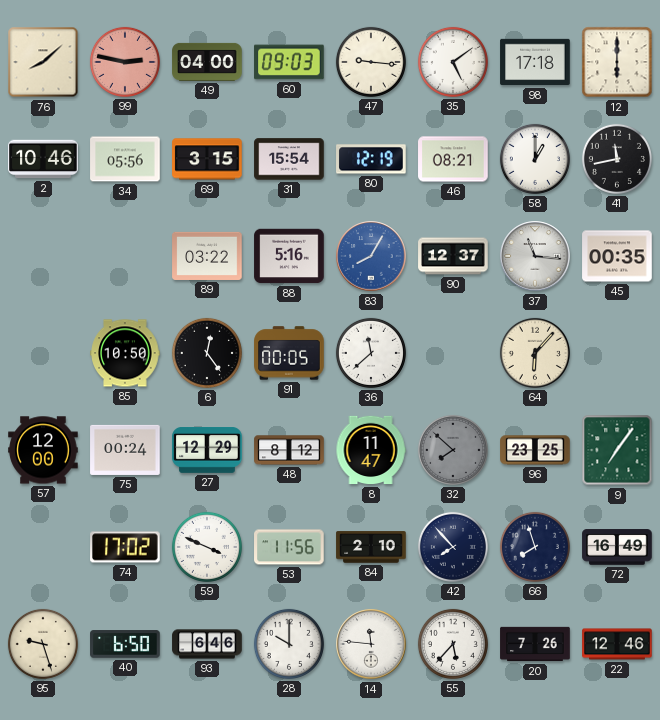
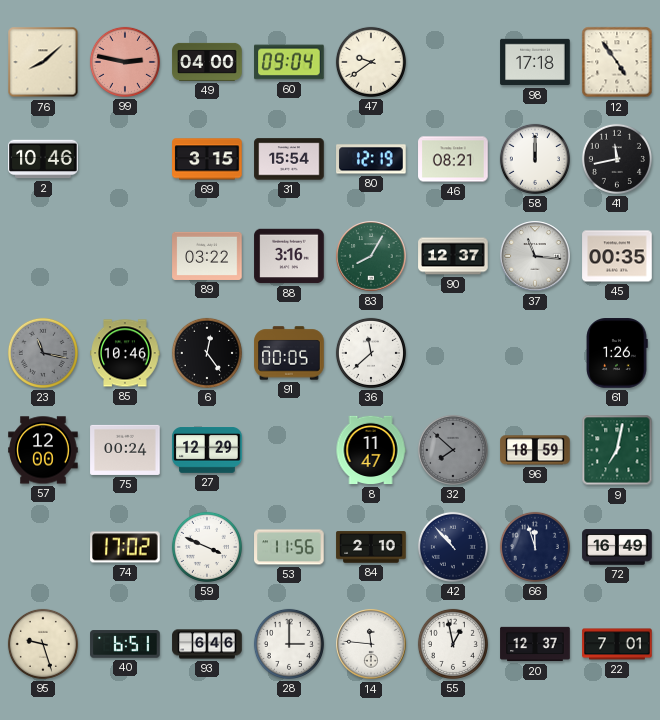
60: 09:03 -> 09:04 (289, 62)
47: 9:16 -> 9:39 (371, 62)
35: 5:09 -> none (453, 62)
12: 6:00 -> 4:54 (617, 62)
34: 05:56 -> none (125, 159)
58: 1:00 -> 12:00 (535, 159)
88: 5:16 -> 3:16 (289, 256)
83 dial: blue -> green (371, 256)
23: none -> 11:17 (43, 353)
85: 10:50 -> 10:46 (125, 353)
64: 6:07 -> none (535, 353)
61: none -> 1:26 (617, 353)
48: 8:12 -> none (289, 450)
96: 23:25 -> 18:59 (535, 450)
9: 7:06 -> 7:02 (617, 450)
42: 7:53 -> 10:53 (453, 547)
66: 7:57 -> 11:57 (535, 547)
40: 6:50 -> 6:51 (125, 644)
28: 10:00 -> 3:00 (289, 644)
55: 5:37 -> 12:58 (453, 644)
20: 7:26 -> 12:37 (535, 644)
22: 12:46 -> 7:01 (617, 644)
